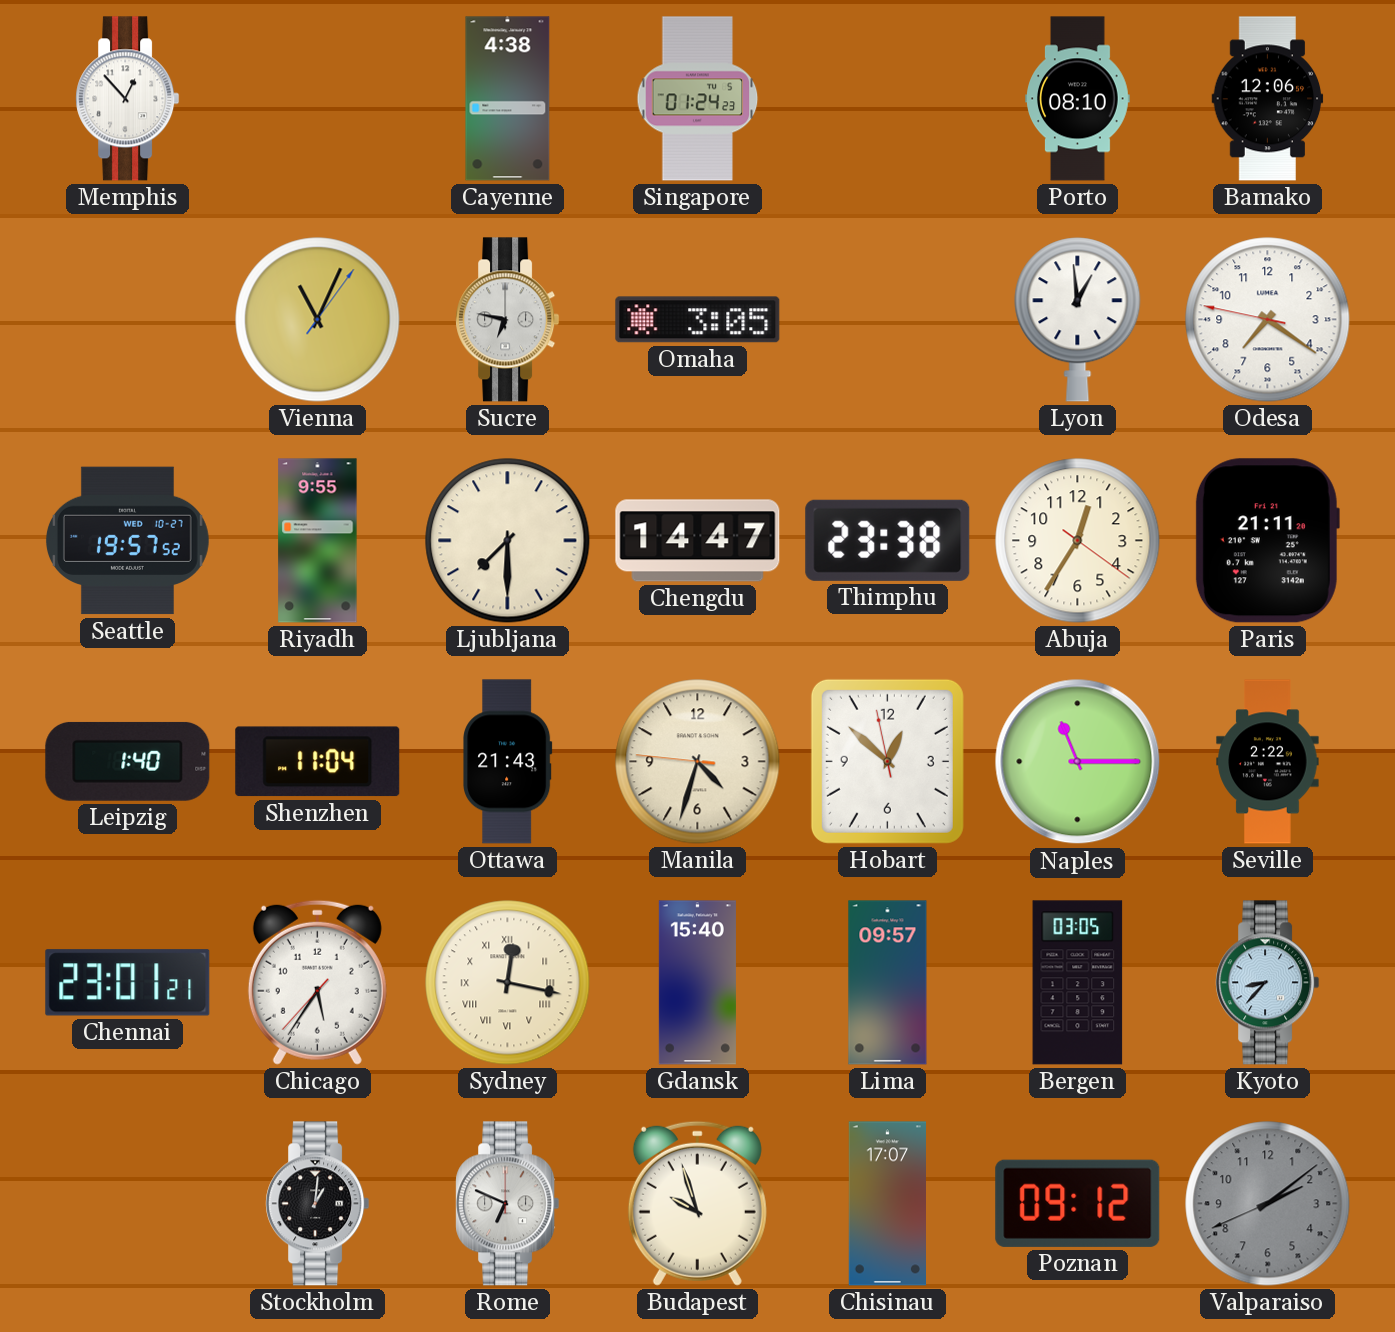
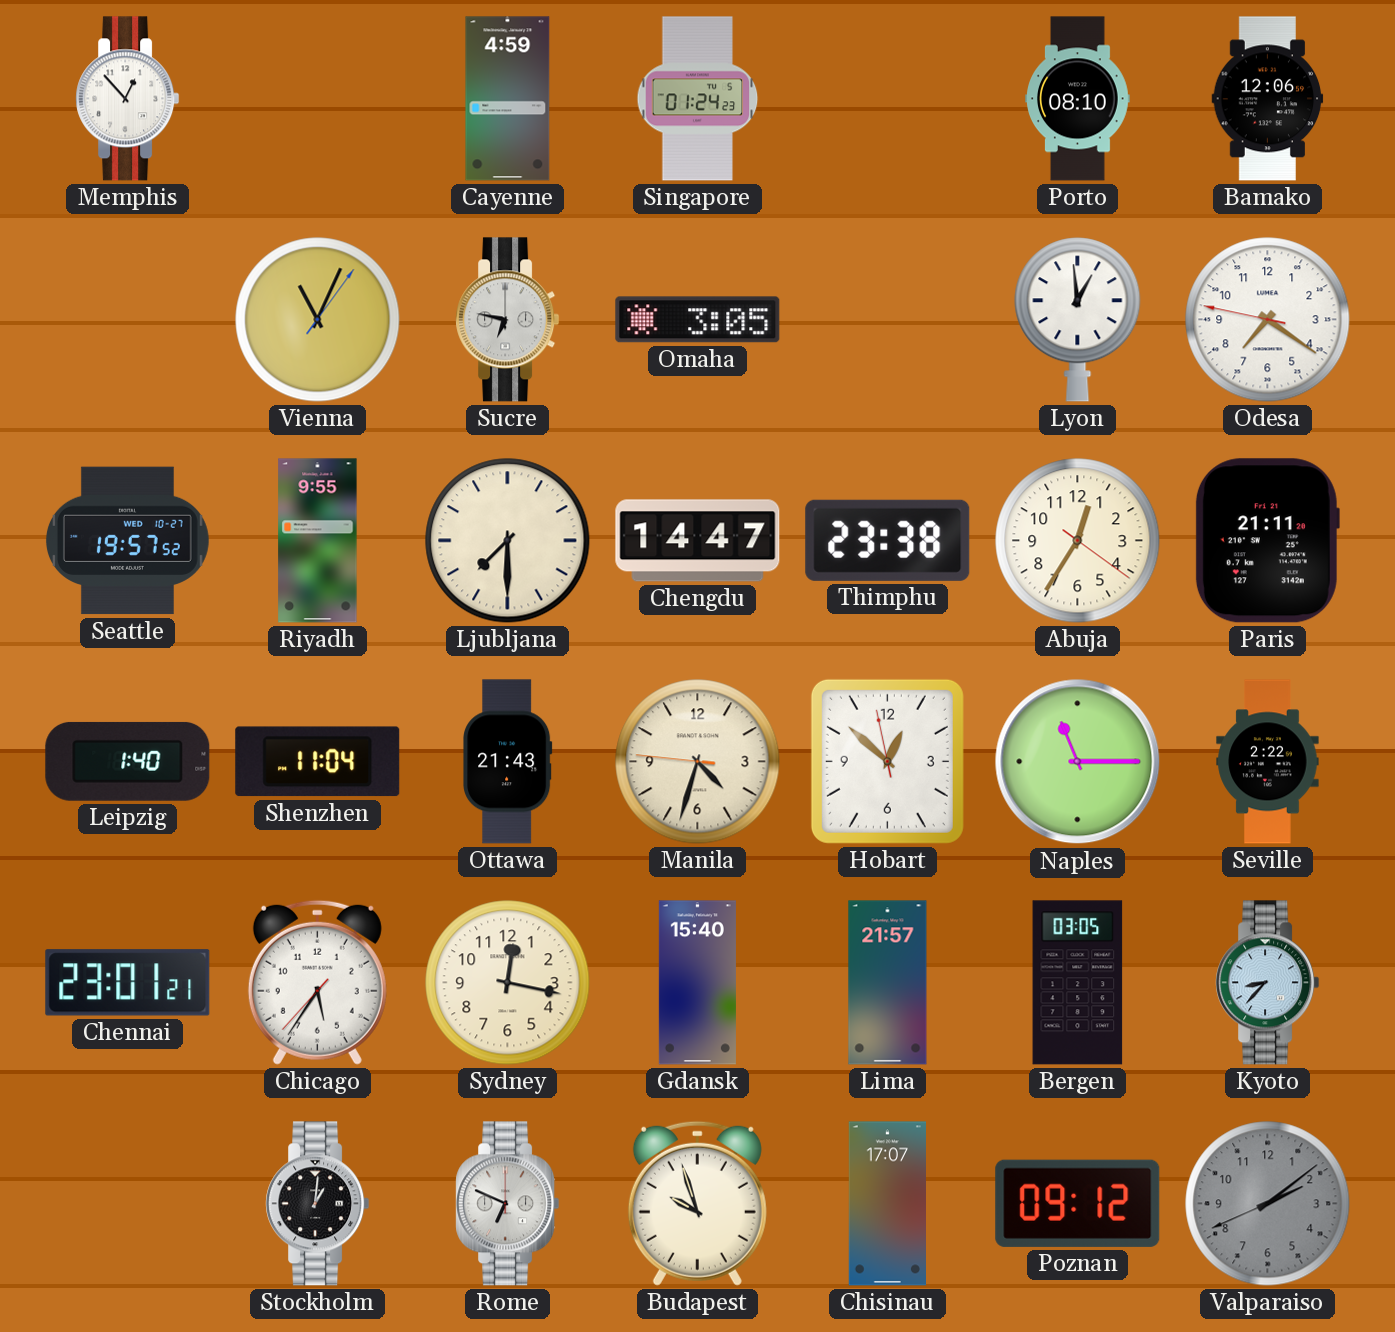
Cayenne: 4:38 -> 4:59 (508, 99)
Sydney numerals: Roman -> Arabic (508, 983)
Lima: 09:57 -> 21:57 (888, 983)
